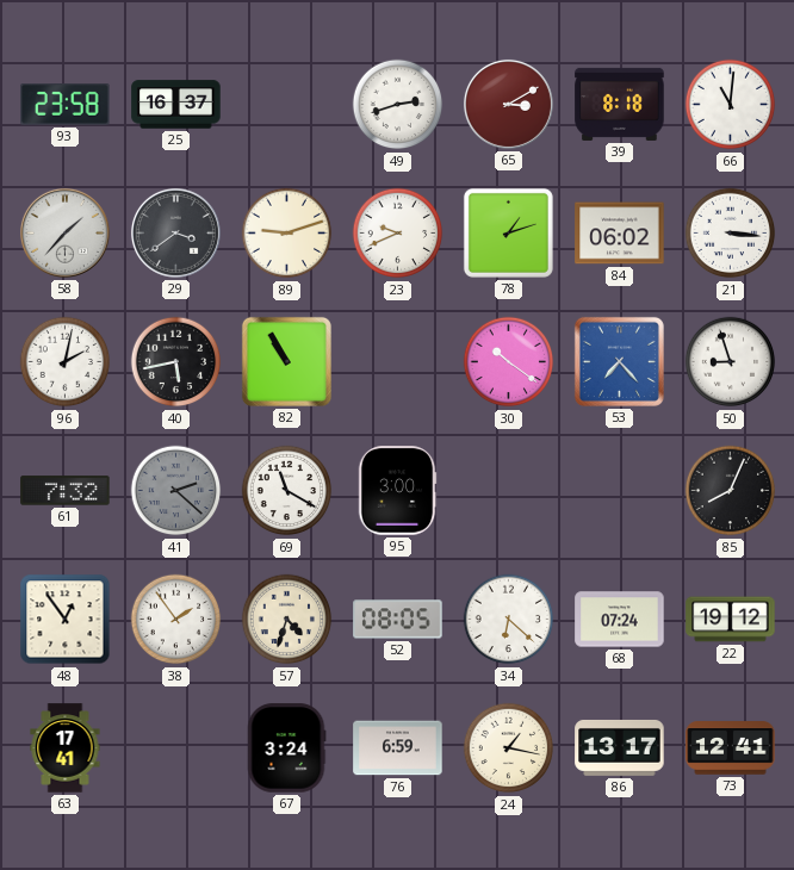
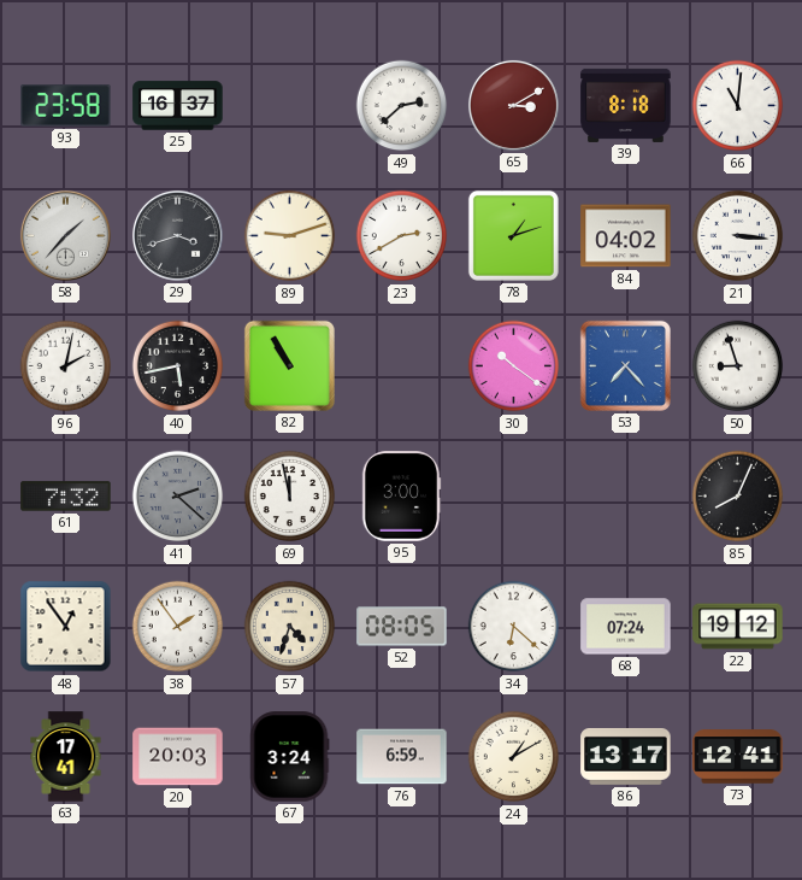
49: 2:42 -> 2:38 (402, 106)
29: 3:39 -> 3:42 (177, 235)
23: 9:41 -> 2:40 (402, 236)
84: 06:02 -> 04:02 (626, 236)
69: 11:20 -> 11:58 (290, 497)
20: none -> 20:03 (178, 757)
24: 1:17 -> 1:10 (514, 757)
